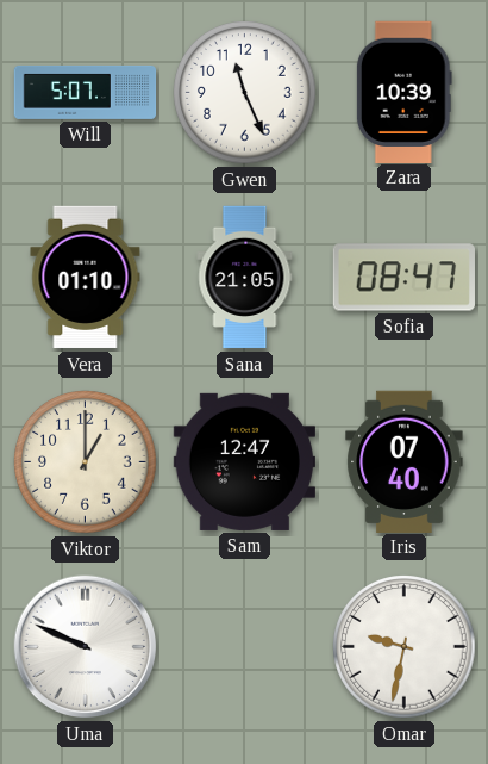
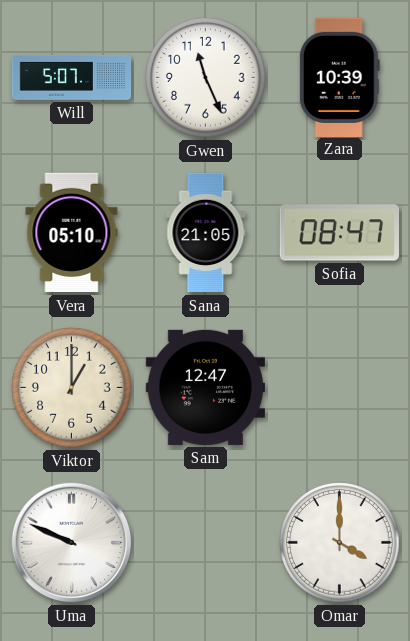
Vera: 01:10 -> 05:10 (72, 233)
Iris: 07:40 -> none (405, 461)
Omar: 9:32 -> 4:00 (340, 543)
